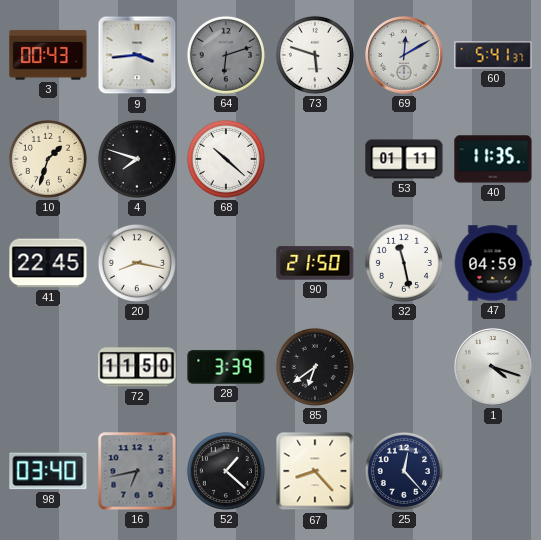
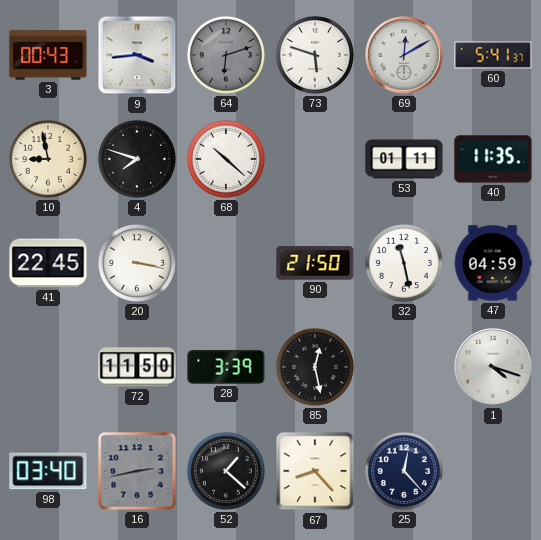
10: 1:33 -> 8:58 (48, 159)
20: 8:17 -> 3:17 (137, 263)
85: 6:39 -> 12:28 (315, 367)
16: 6:43 -> 2:43 (137, 471)
